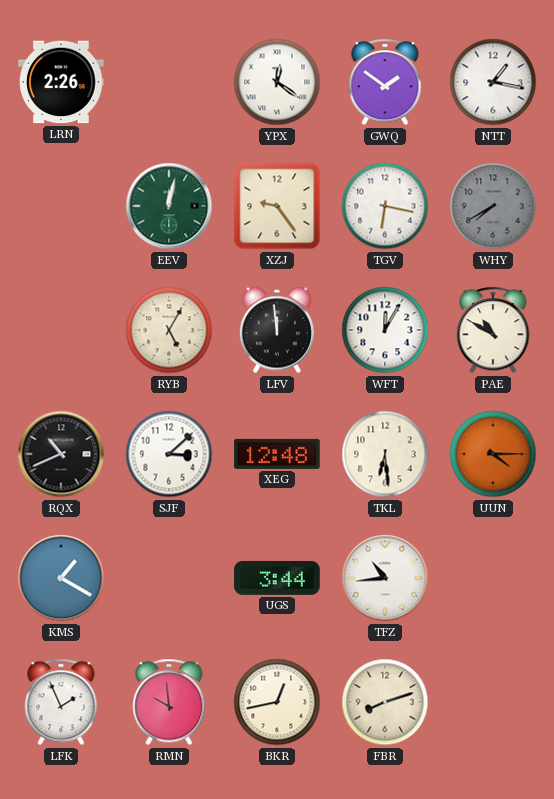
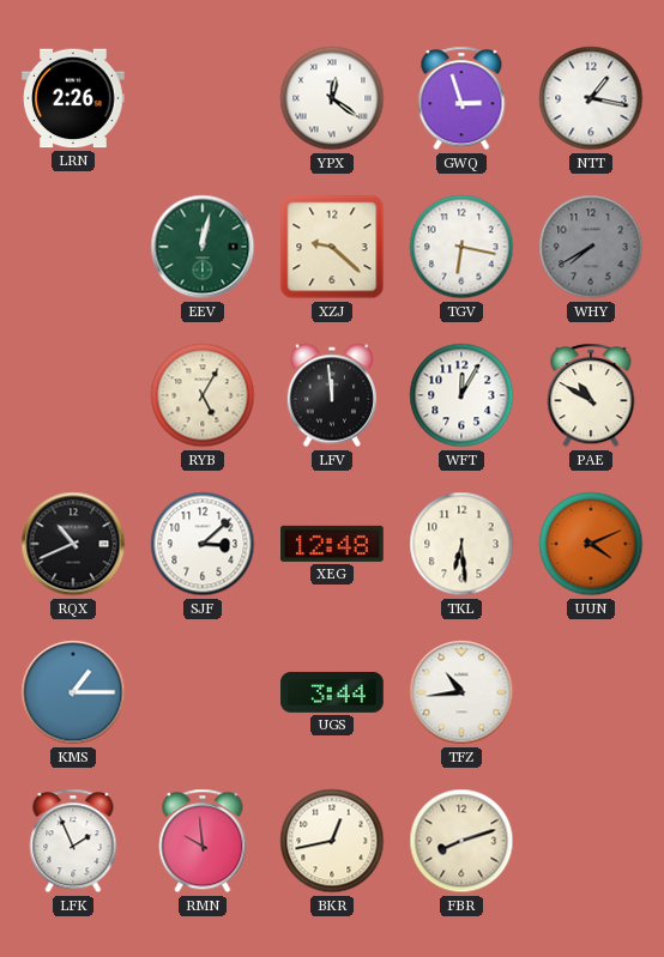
GWQ: 1:51 -> 2:57 (461, 98)
XZJ: 9:24 -> 9:22 (332, 247)
UUN: 4:15 -> 4:11 (591, 544)
KMS: 1:20 -> 1:15 (73, 692)
